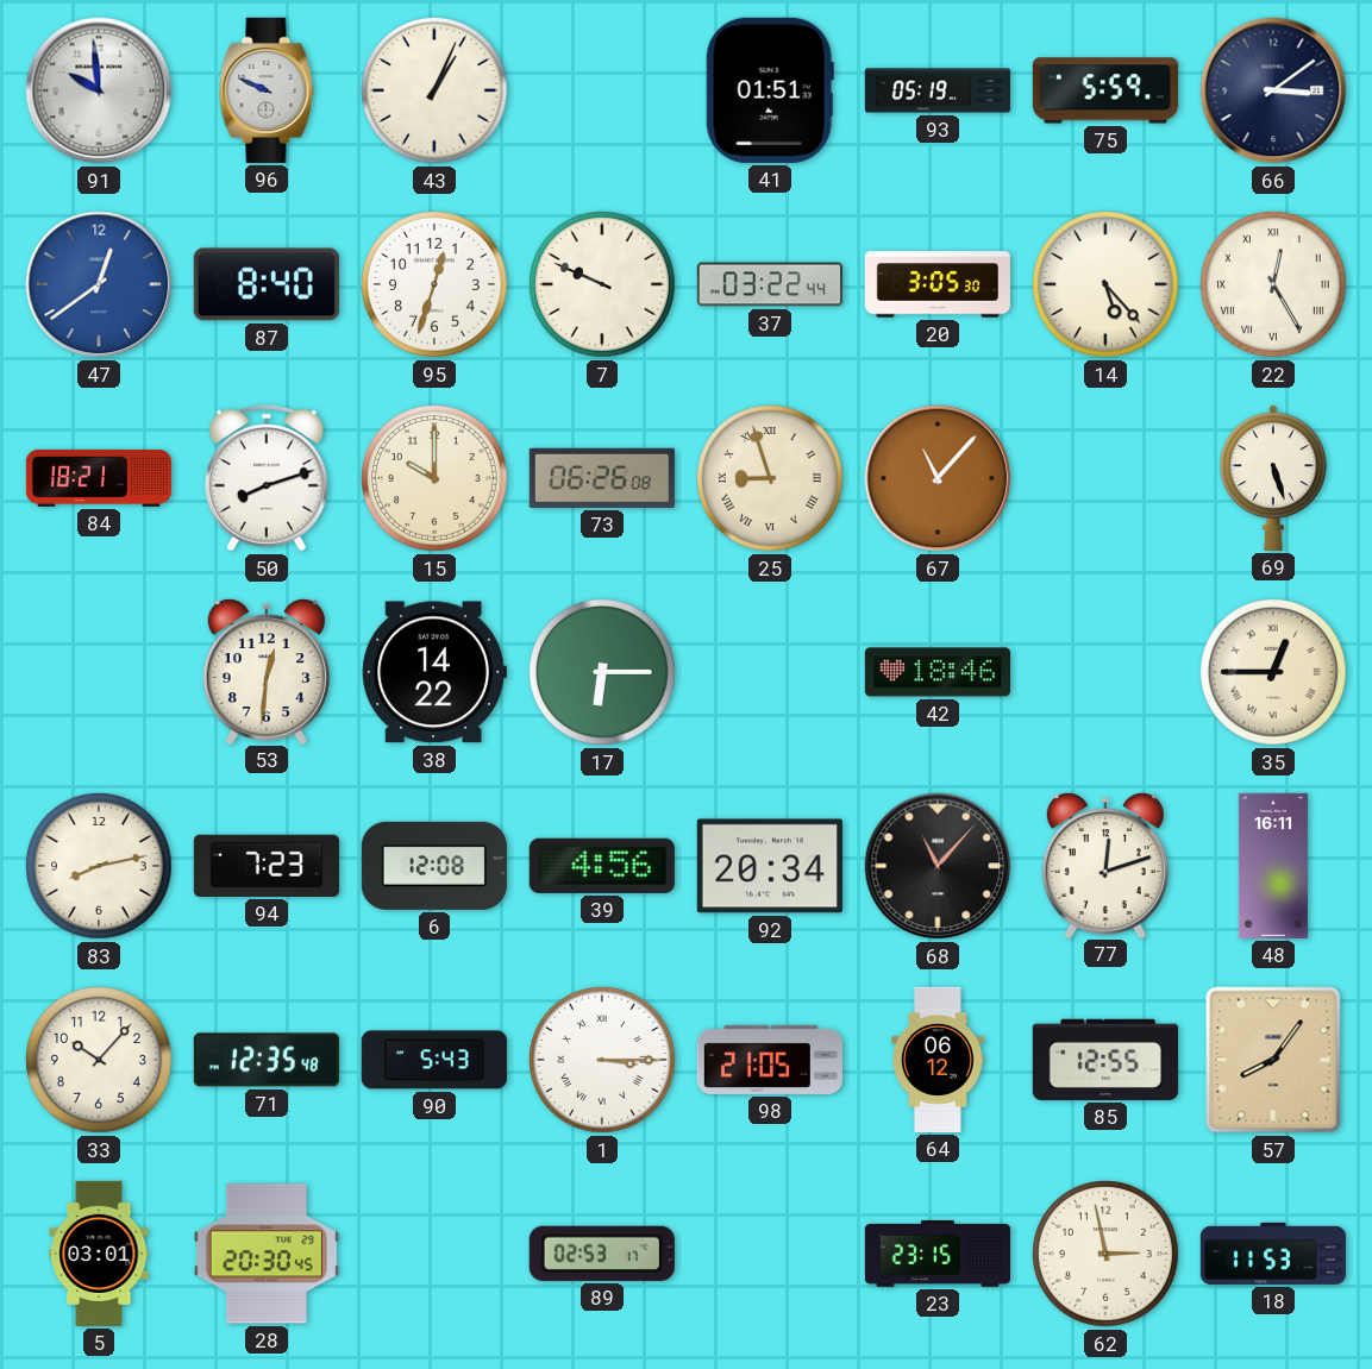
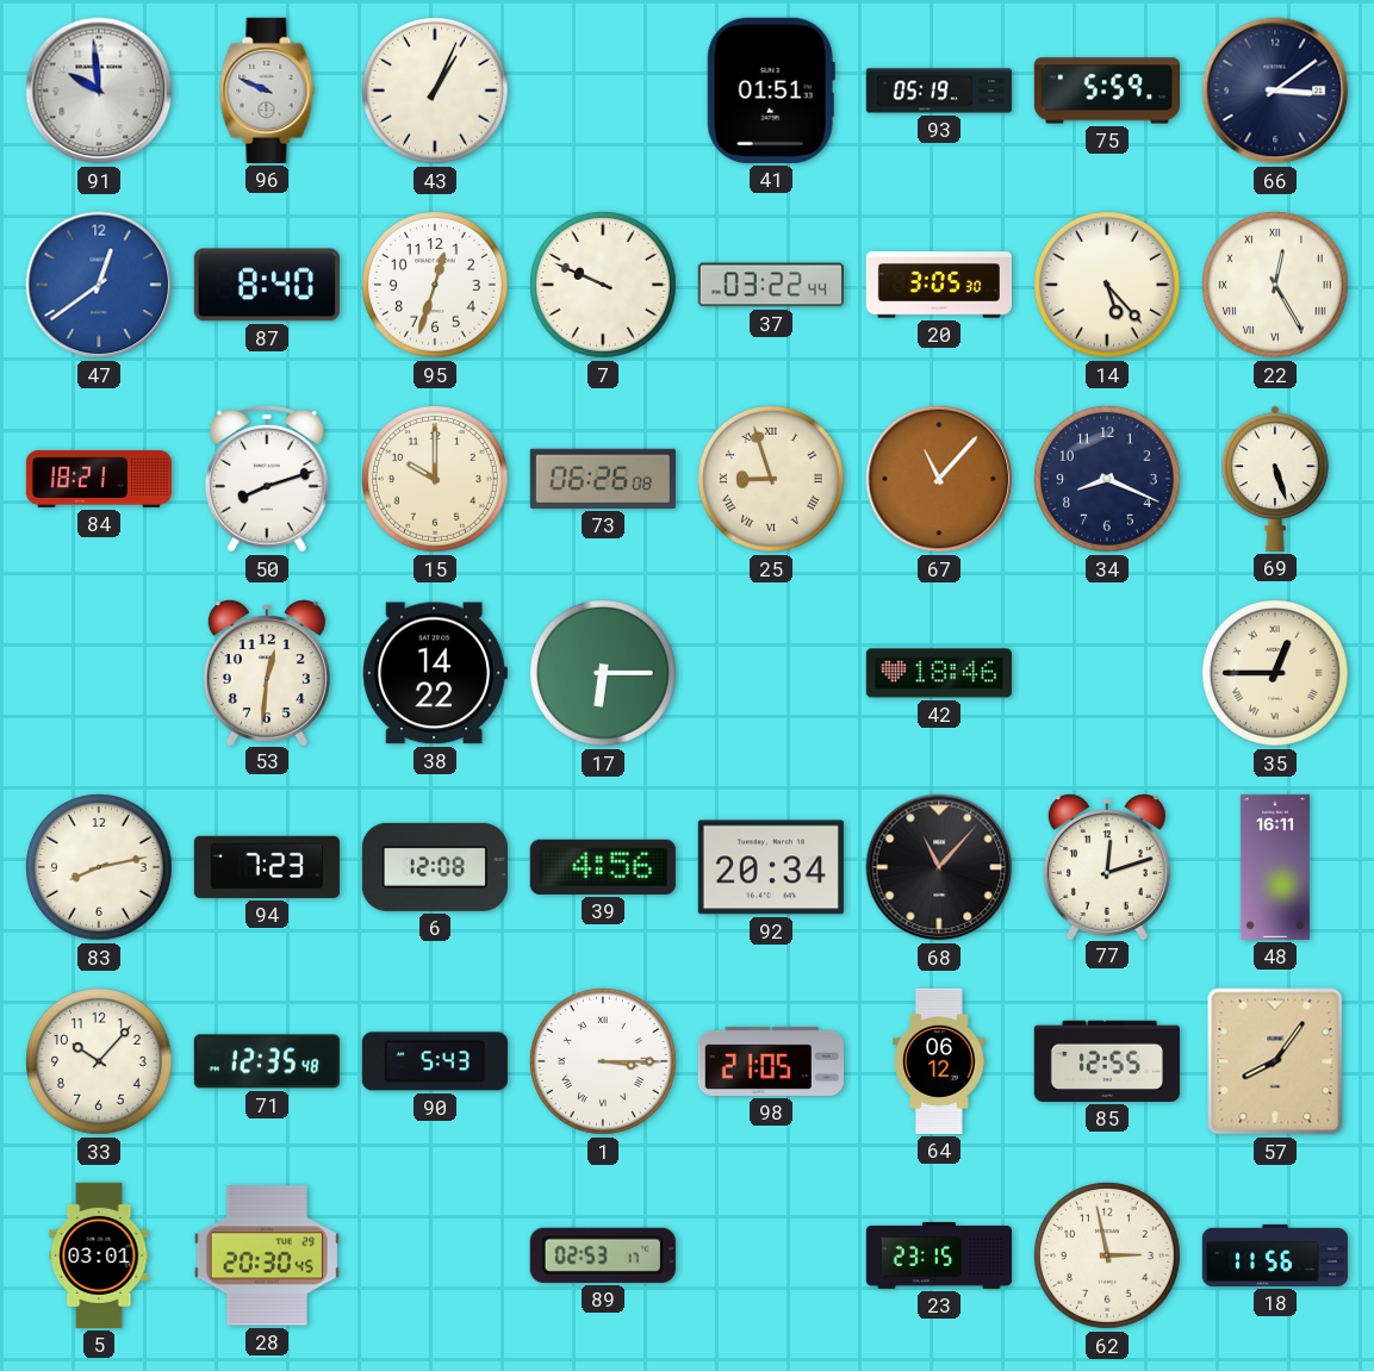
34: none -> 8:19 (1108, 480)
18: 11:53 -> 11:56 (1274, 1255)
